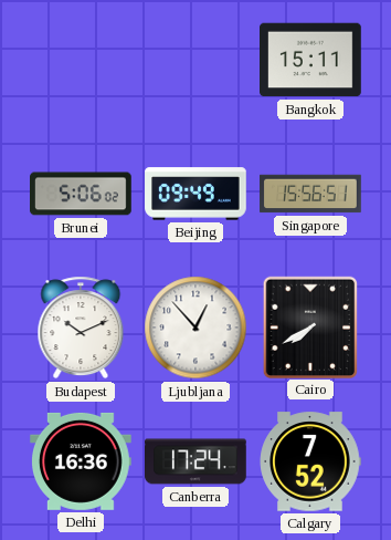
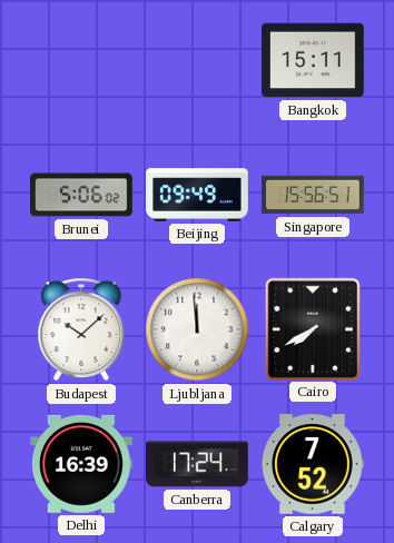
Budapest: 10:11 -> 10:08 (81, 329)
Ljubljana: 12:53 -> 11:59 (197, 329)
Delhi: 16:36 -> 16:39 (82, 464)
